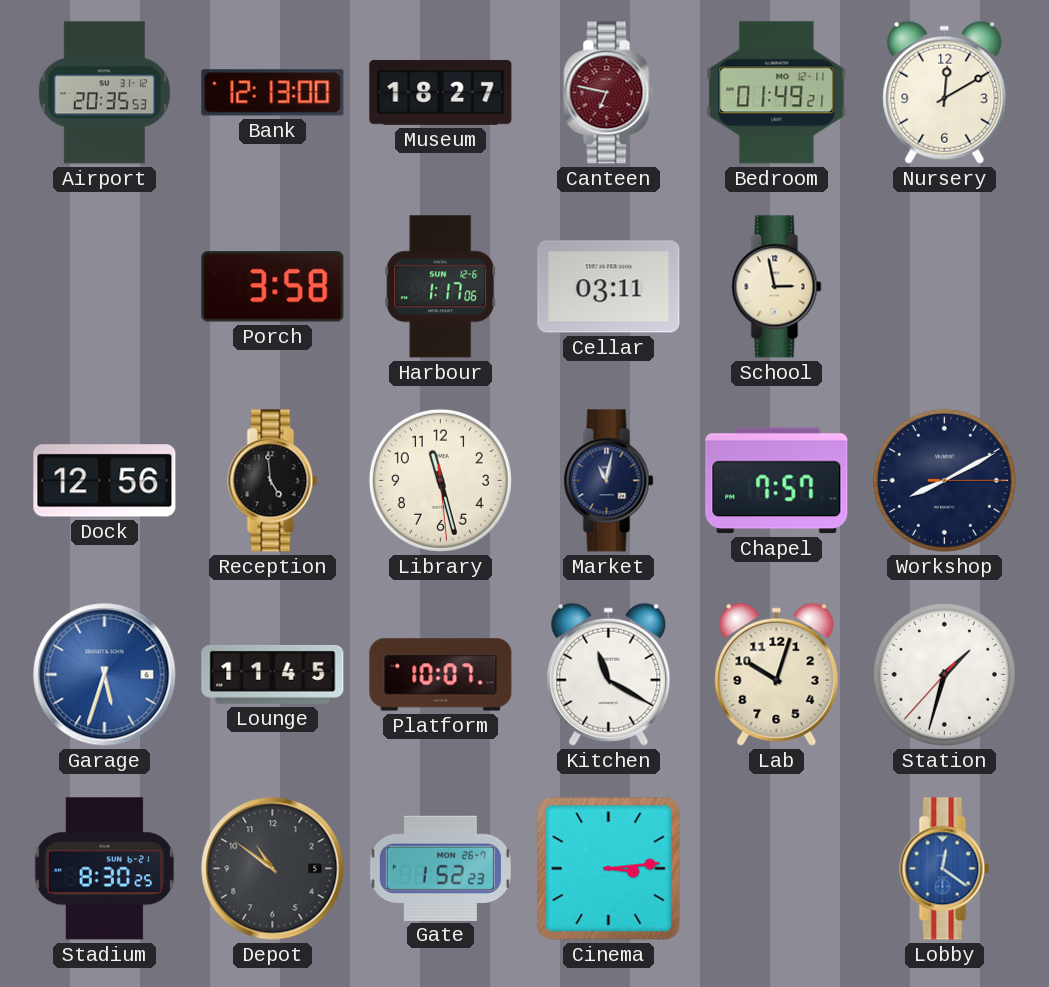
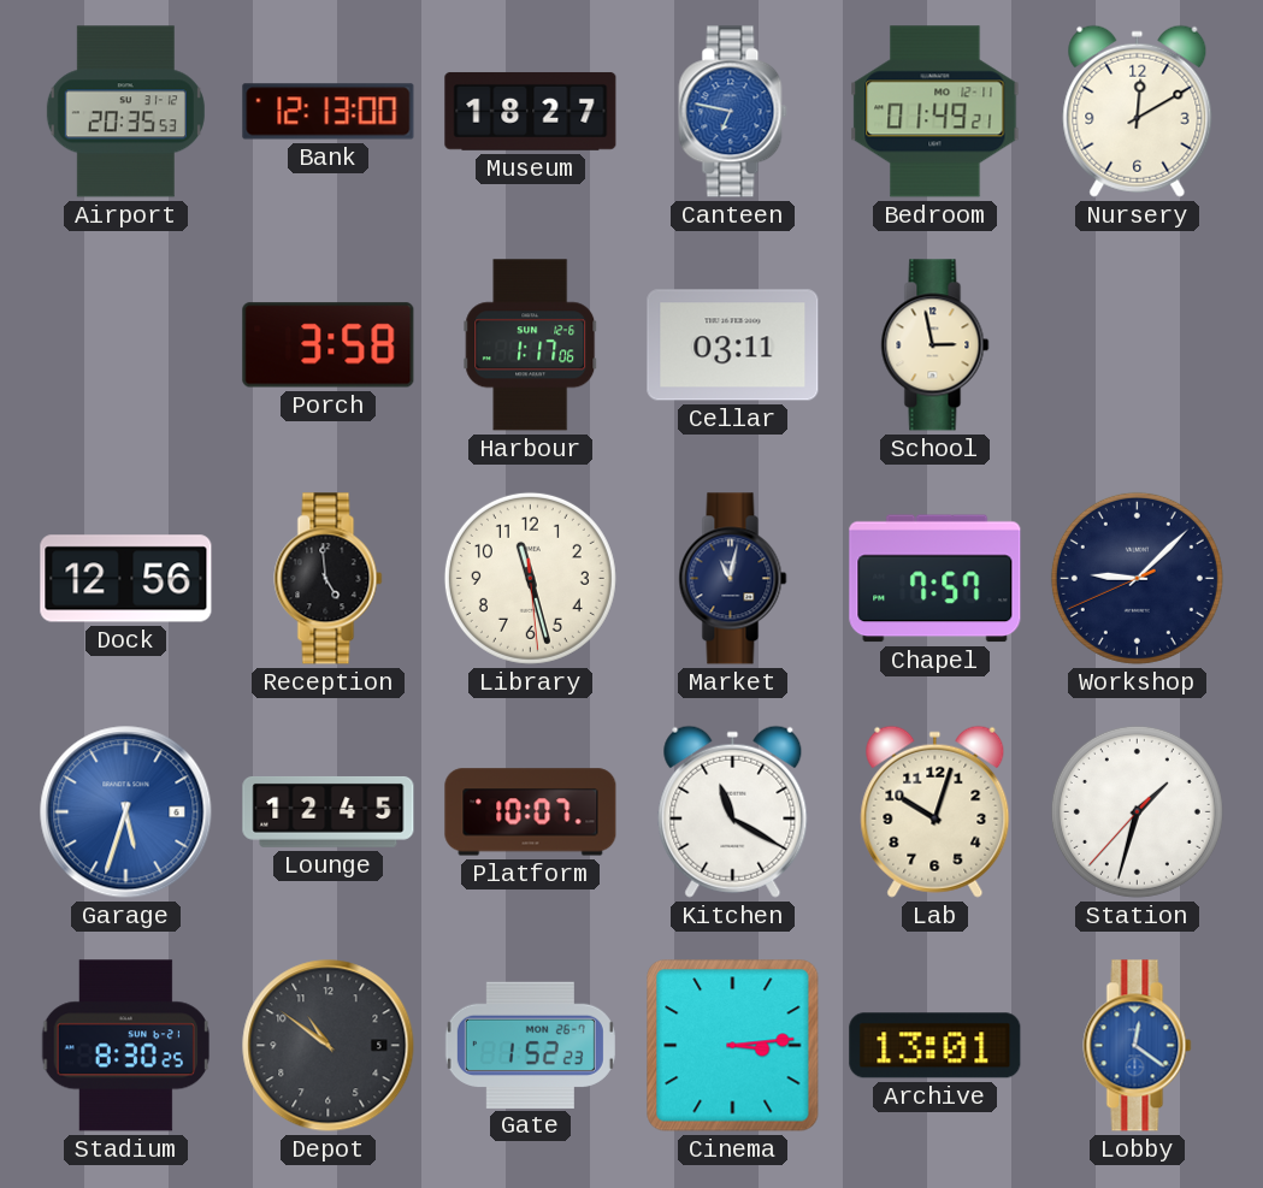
Canteen dial: burgundy -> blue (733, 112)
Workshop: 8:10 -> 9:07 (1137, 578)
Lounge: 11:45 -> 12:45 (329, 811)
Archive: none -> 13:01 (936, 1046)
